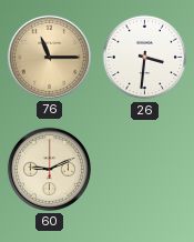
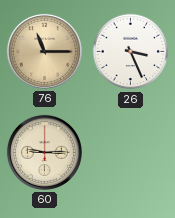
26: 3:31 -> 3:26 (131, 52)
60: 9:11 -> 9:15 (44, 152)
